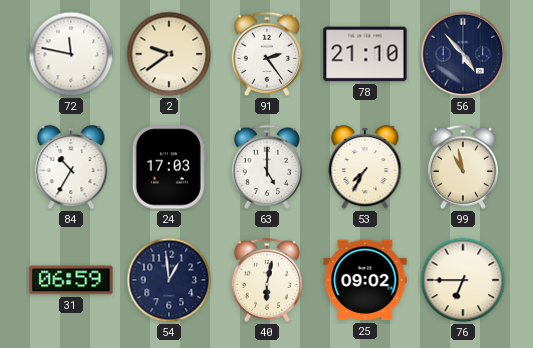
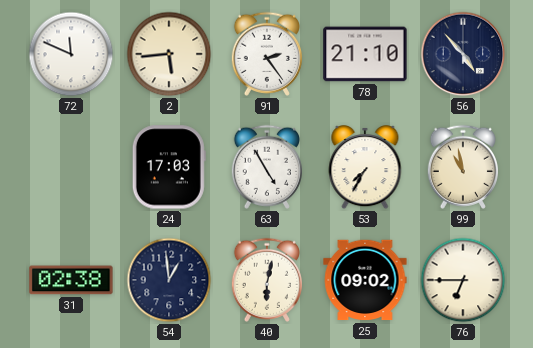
72: 11:47 -> 11:49 (71, 54)
2: 9:39 -> 5:44 (169, 54)
84: 10:35 -> none (71, 168)
63: 5:00 -> 4:55 (267, 167)
31: 06:59 -> 02:38 (71, 280)
